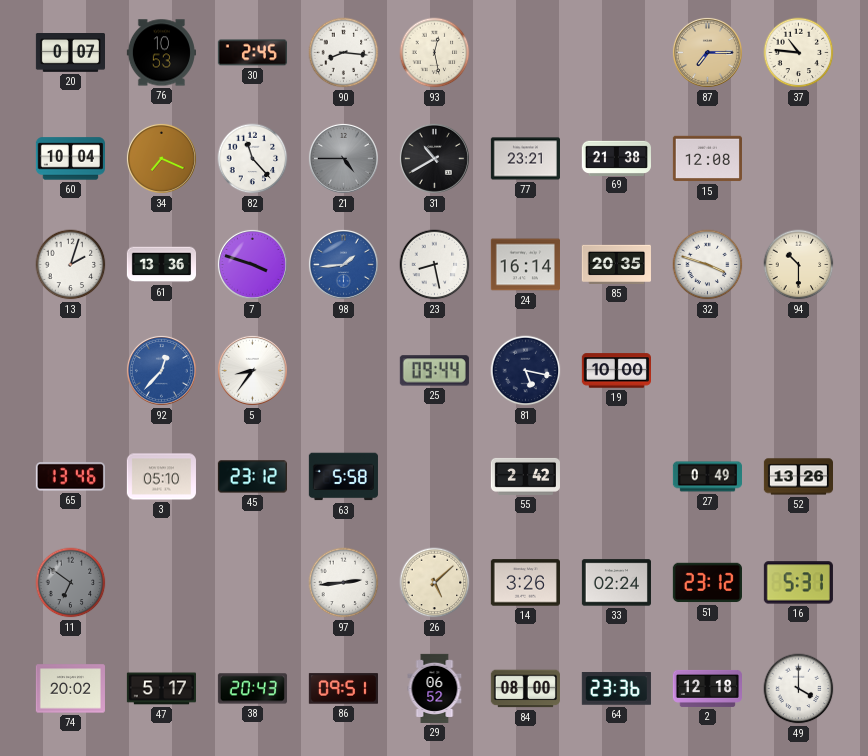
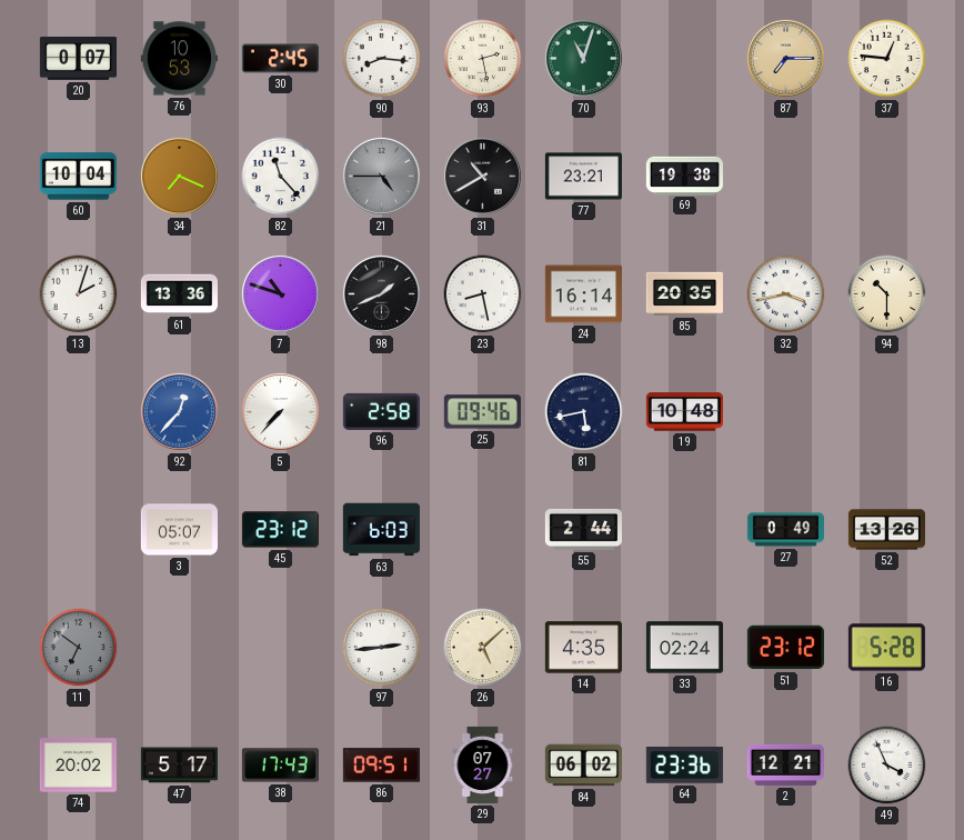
93: 12:28 -> 2:28 (483, 59)
70: none -> 11:03 (583, 58)
37: 10:46 -> 12:46 (887, 59)
69: 21:38 -> 19:38 (684, 176)
15: 12:08 -> none (707, 159)
7: 3:48 -> 10:48 (280, 293)
98: 1:44 -> 1:41 (381, 293)
98 dial: blue -> black (381, 293)
32: 3:48 -> 3:43 (786, 294)
5: 8:36 -> 7:37 (280, 411)
96: none -> 2:58 (381, 411)
25: 09:44 -> 09:46 (482, 412)
81: 5:17 -> 5:43 (584, 412)
19: 10:00 -> 10:48 (684, 412)
65: 13:46 -> none (70, 477)
3: 05:10 -> 05:07 (179, 530)
63: 5:58 -> 6:03 (381, 530)
55: 2:42 -> 2:44 (583, 529)
14: 3:26 -> 4:35 (583, 648)
16: 5:31 -> 5:28 (886, 648)
38: 20:43 -> 17:43 (280, 766)
29: 06:52 -> 07:27 (483, 764)
84: 08:00 -> 06:02 (583, 766)
2: 12:18 -> 12:21 (785, 764)
49: 4:00 -> 3:56 (887, 766)
